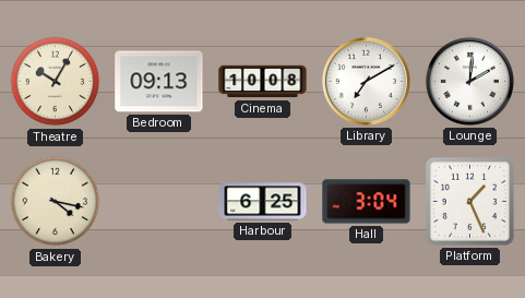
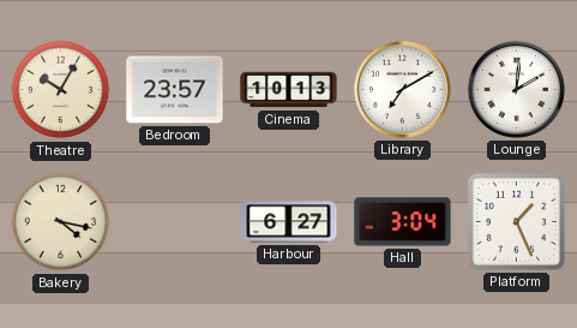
Bedroom: 09:13 -> 23:57 (175, 90)
Cinema: 10:08 -> 10:13 (289, 90)
Harbour: 6:25 -> 6:27 (289, 222)
